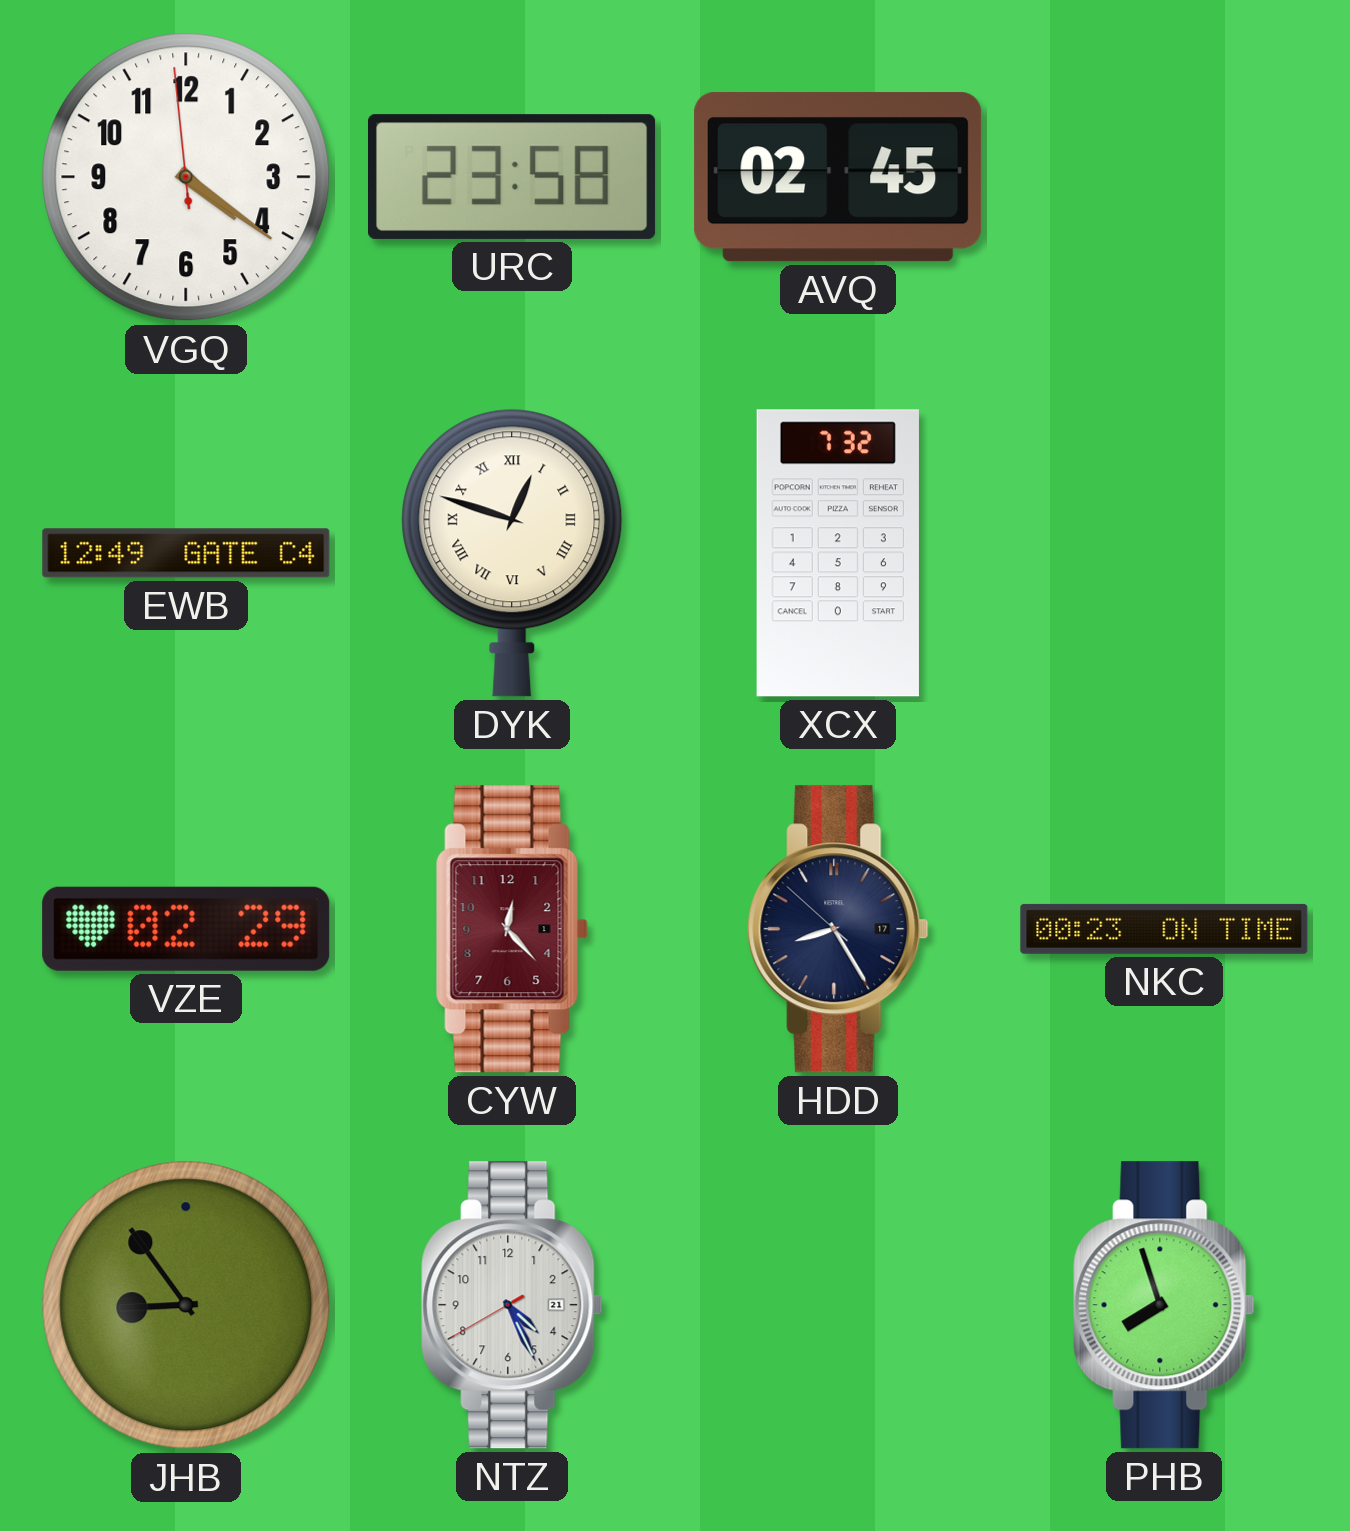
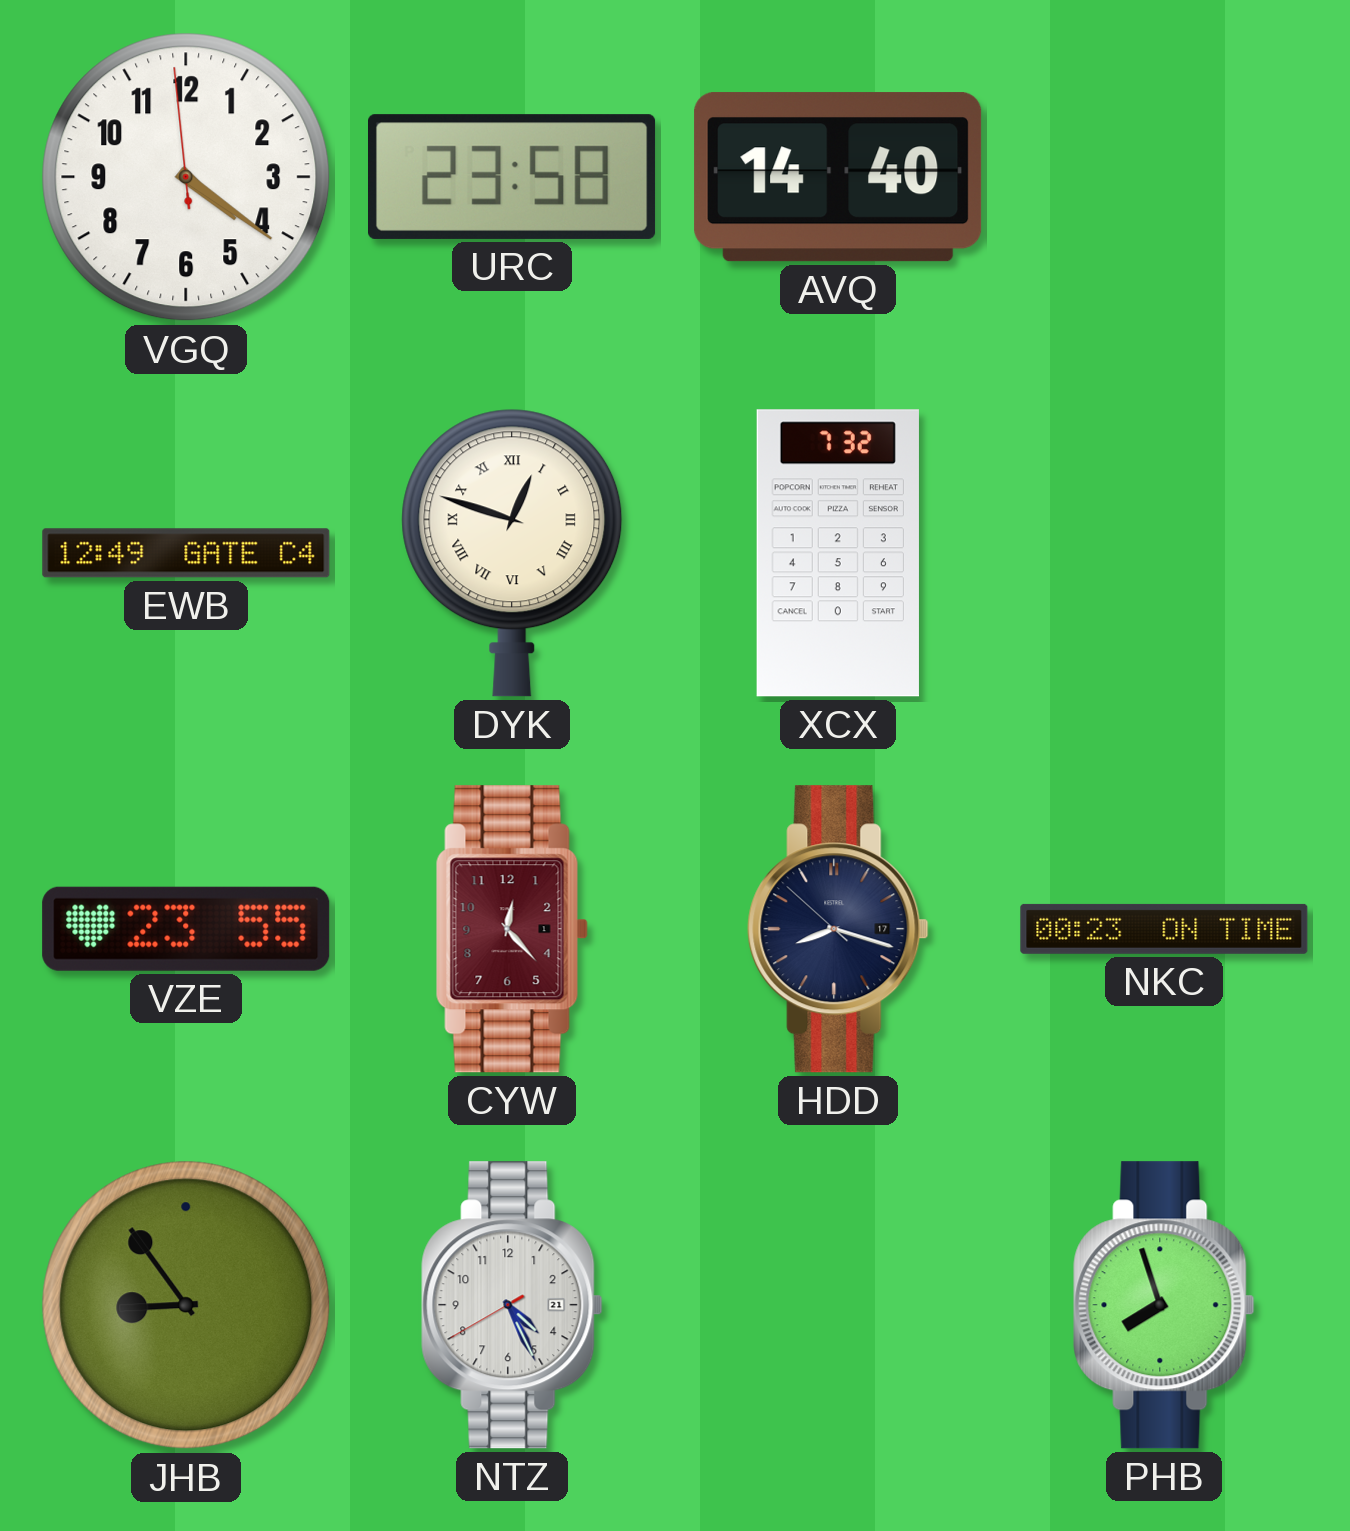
AVQ: 02:45 -> 14:40 (838, 177)
VZE: 02:29 -> 23:55 (186, 929)
HDD: 8:24 -> 8:17 (838, 929)
